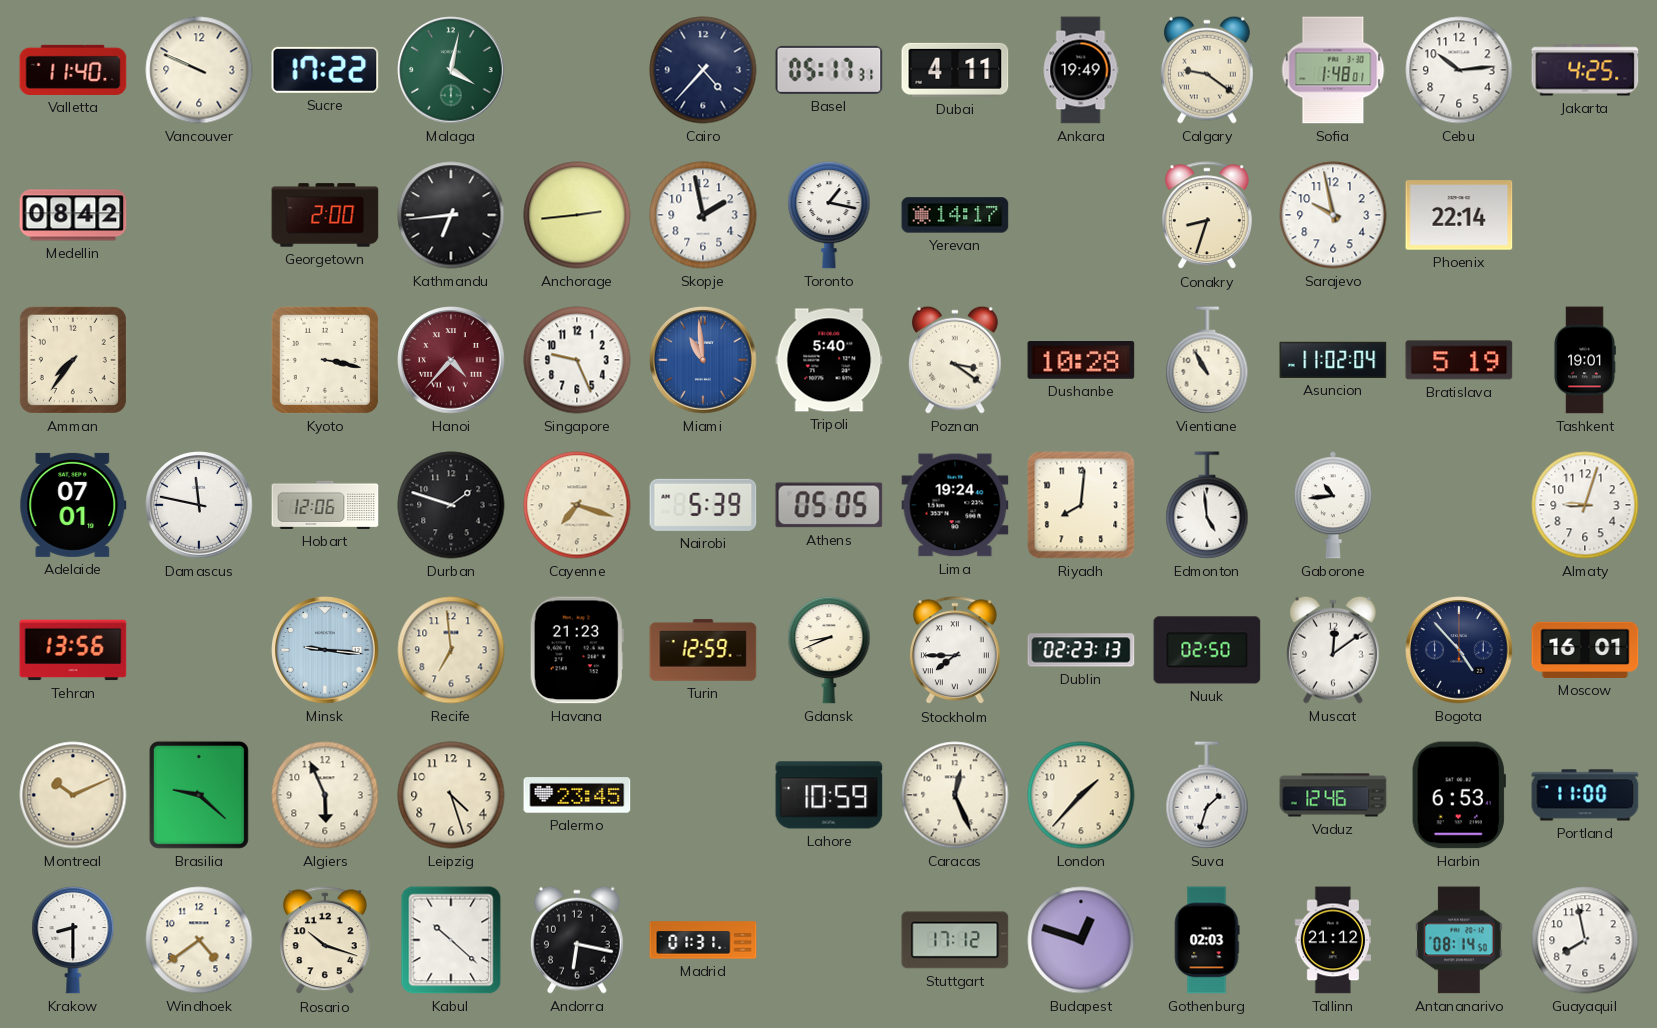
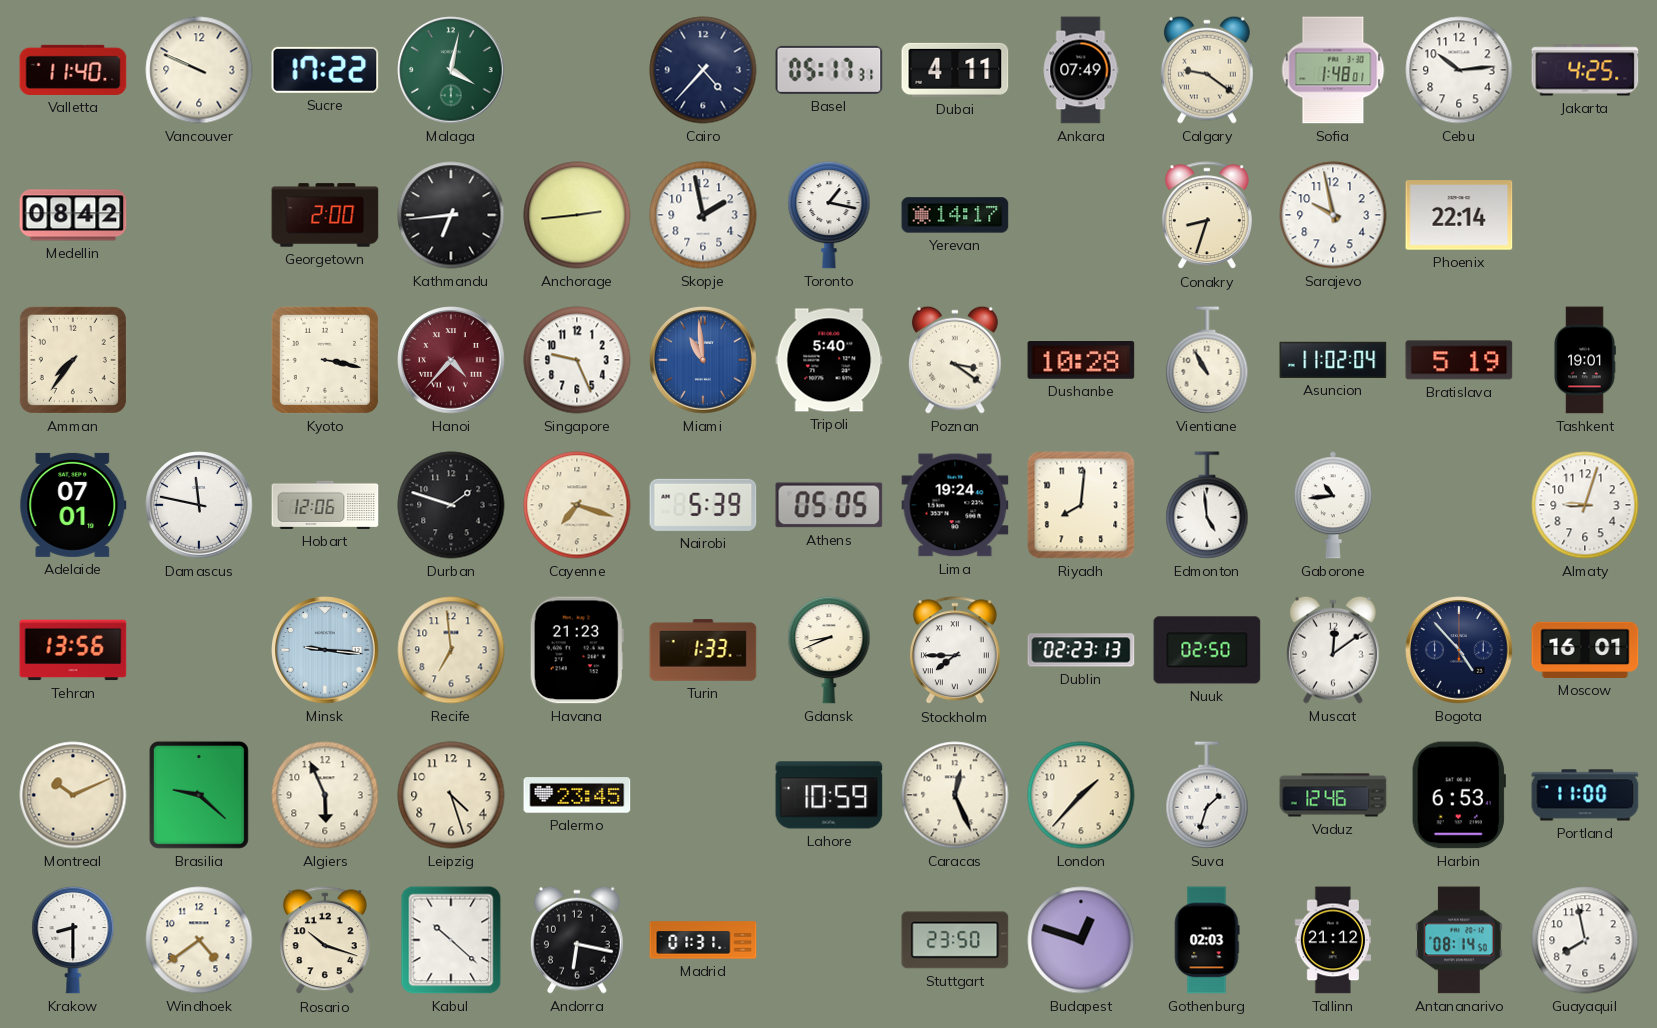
Ankara: 19:49 -> 07:49 (1081, 70)
Turin: 12:59 -> 1:33 (703, 650)
Stuttgart: 17:12 -> 23:50 (955, 940)
